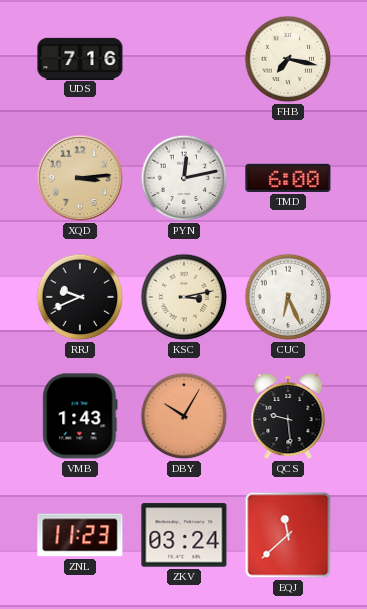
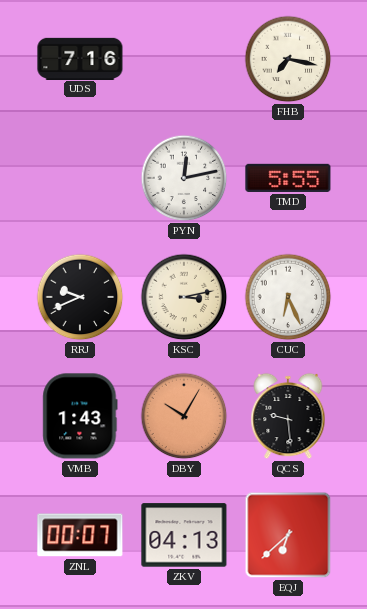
XQD: 3:14 -> none (80, 178)
TMD: 6:00 -> 5:55 (288, 178)
ZNL: 11:23 -> 00:07 (80, 535)
ZKV: 03:24 -> 04:13 (184, 535)
EQJ: 11:38 -> 6:38 (288, 535)
